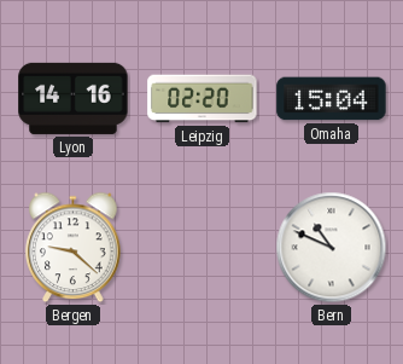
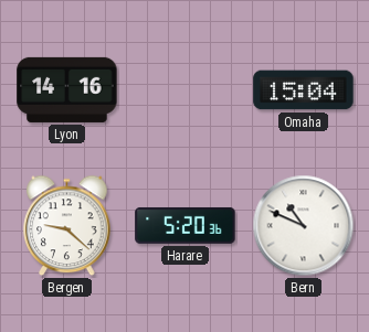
Leipzig: 02:20 -> none (203, 99)
Harare: none -> 5:20 (186, 225)
